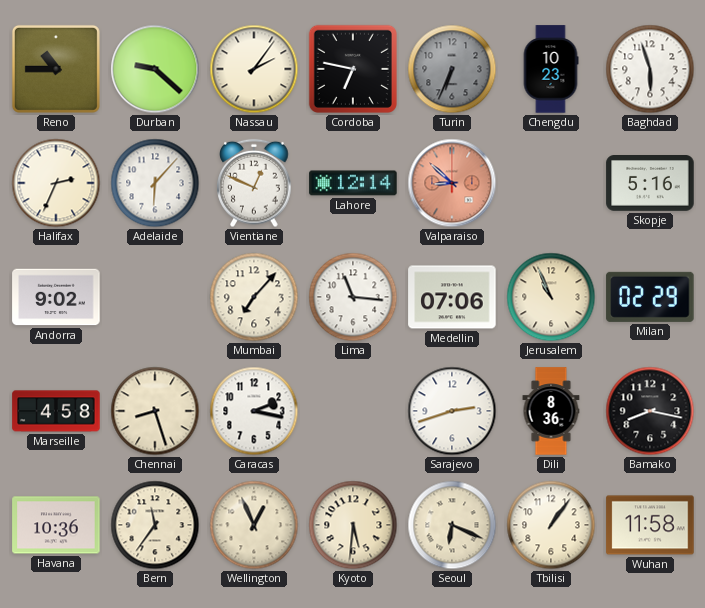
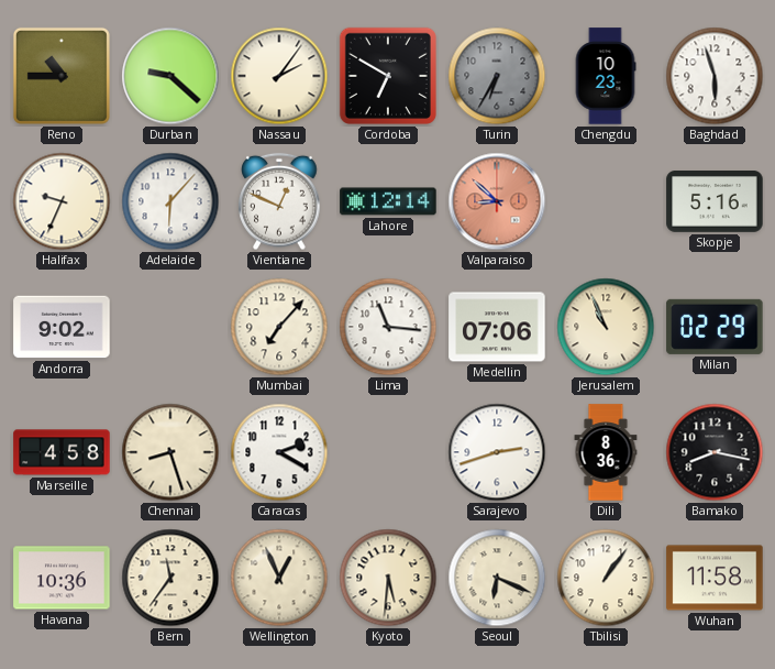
Cordoba: 6:47 -> 6:50 (388, 76)
Turin: 6:34 -> 6:35 (497, 76)
Halifax: 2:34 -> 9:34 (62, 201)
Caracas: 2:17 -> 2:20 (279, 452)
